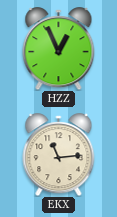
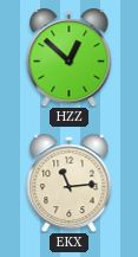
HZZ: 12:56 -> 12:52 (70, 58)
